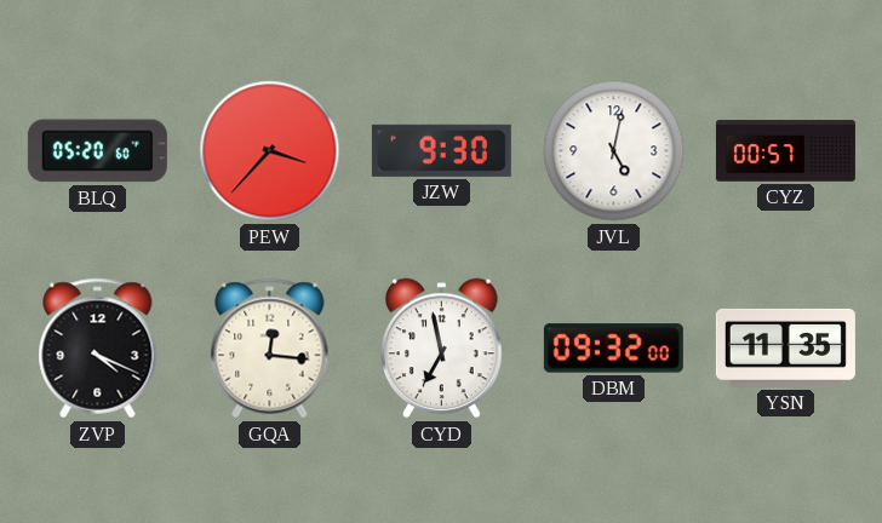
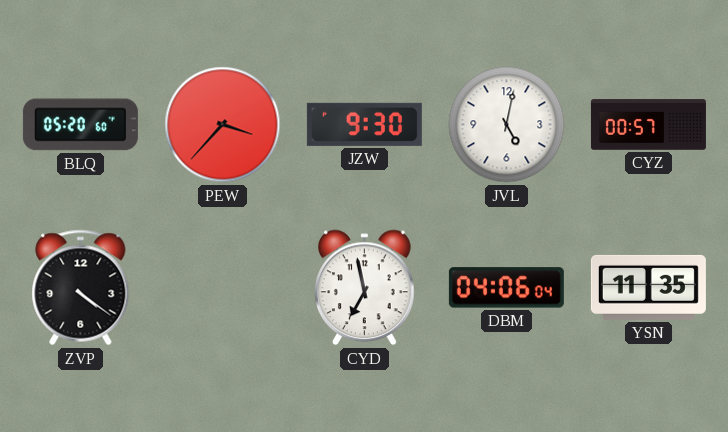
ZVP: 4:19 -> 4:21 (81, 288)
GQA: 12:16 -> none (270, 349)
DBM: 09:32 -> 04:06 (506, 288)
